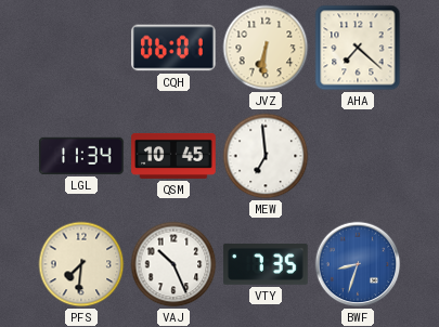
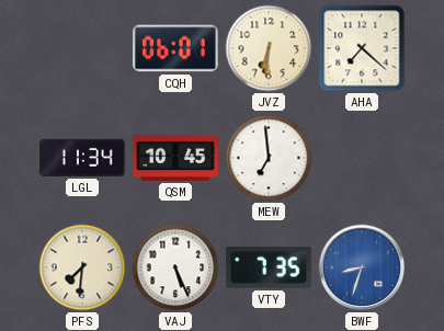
VAJ: 10:26 -> 5:26 (175, 267)
